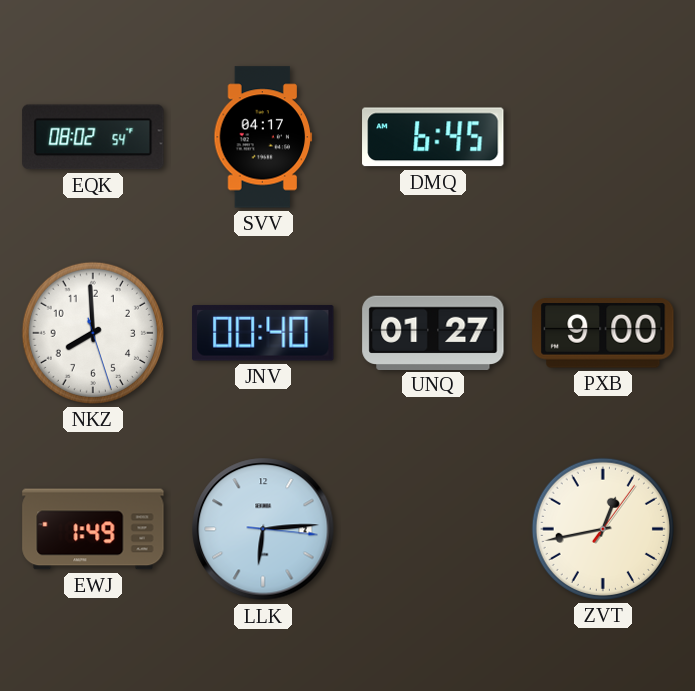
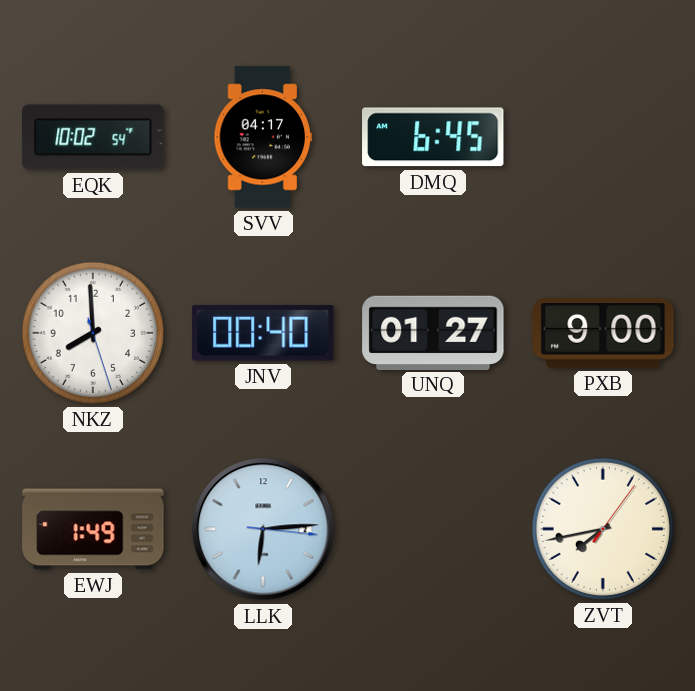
EQK: 08:02 -> 10:02 (93, 137)
ZVT: 12:43 -> 7:43 (603, 529)
